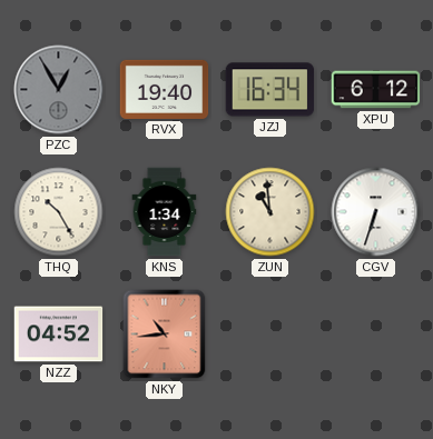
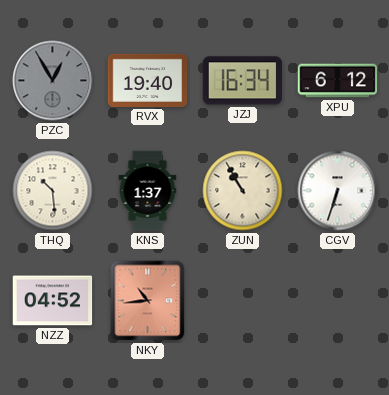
THQ: 10:25 -> 10:29 (53, 191)
KNS: 1:34 -> 1:37 (148, 191)
ZUN: 10:59 -> 10:55 (243, 191)
